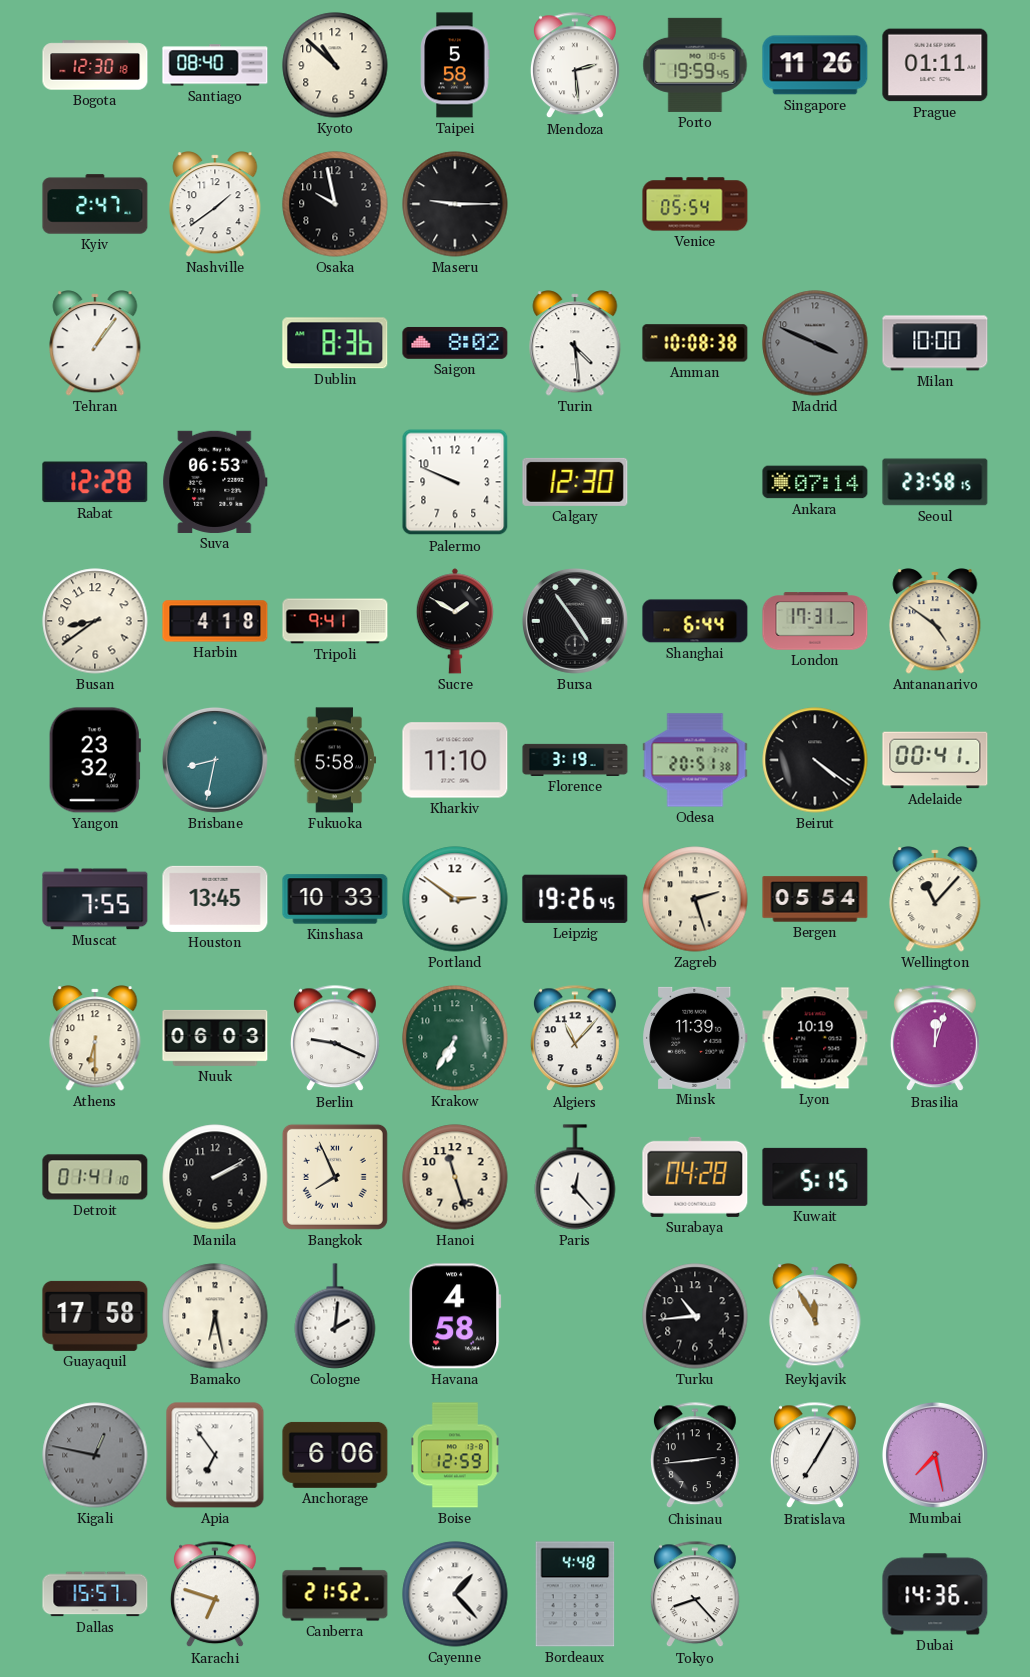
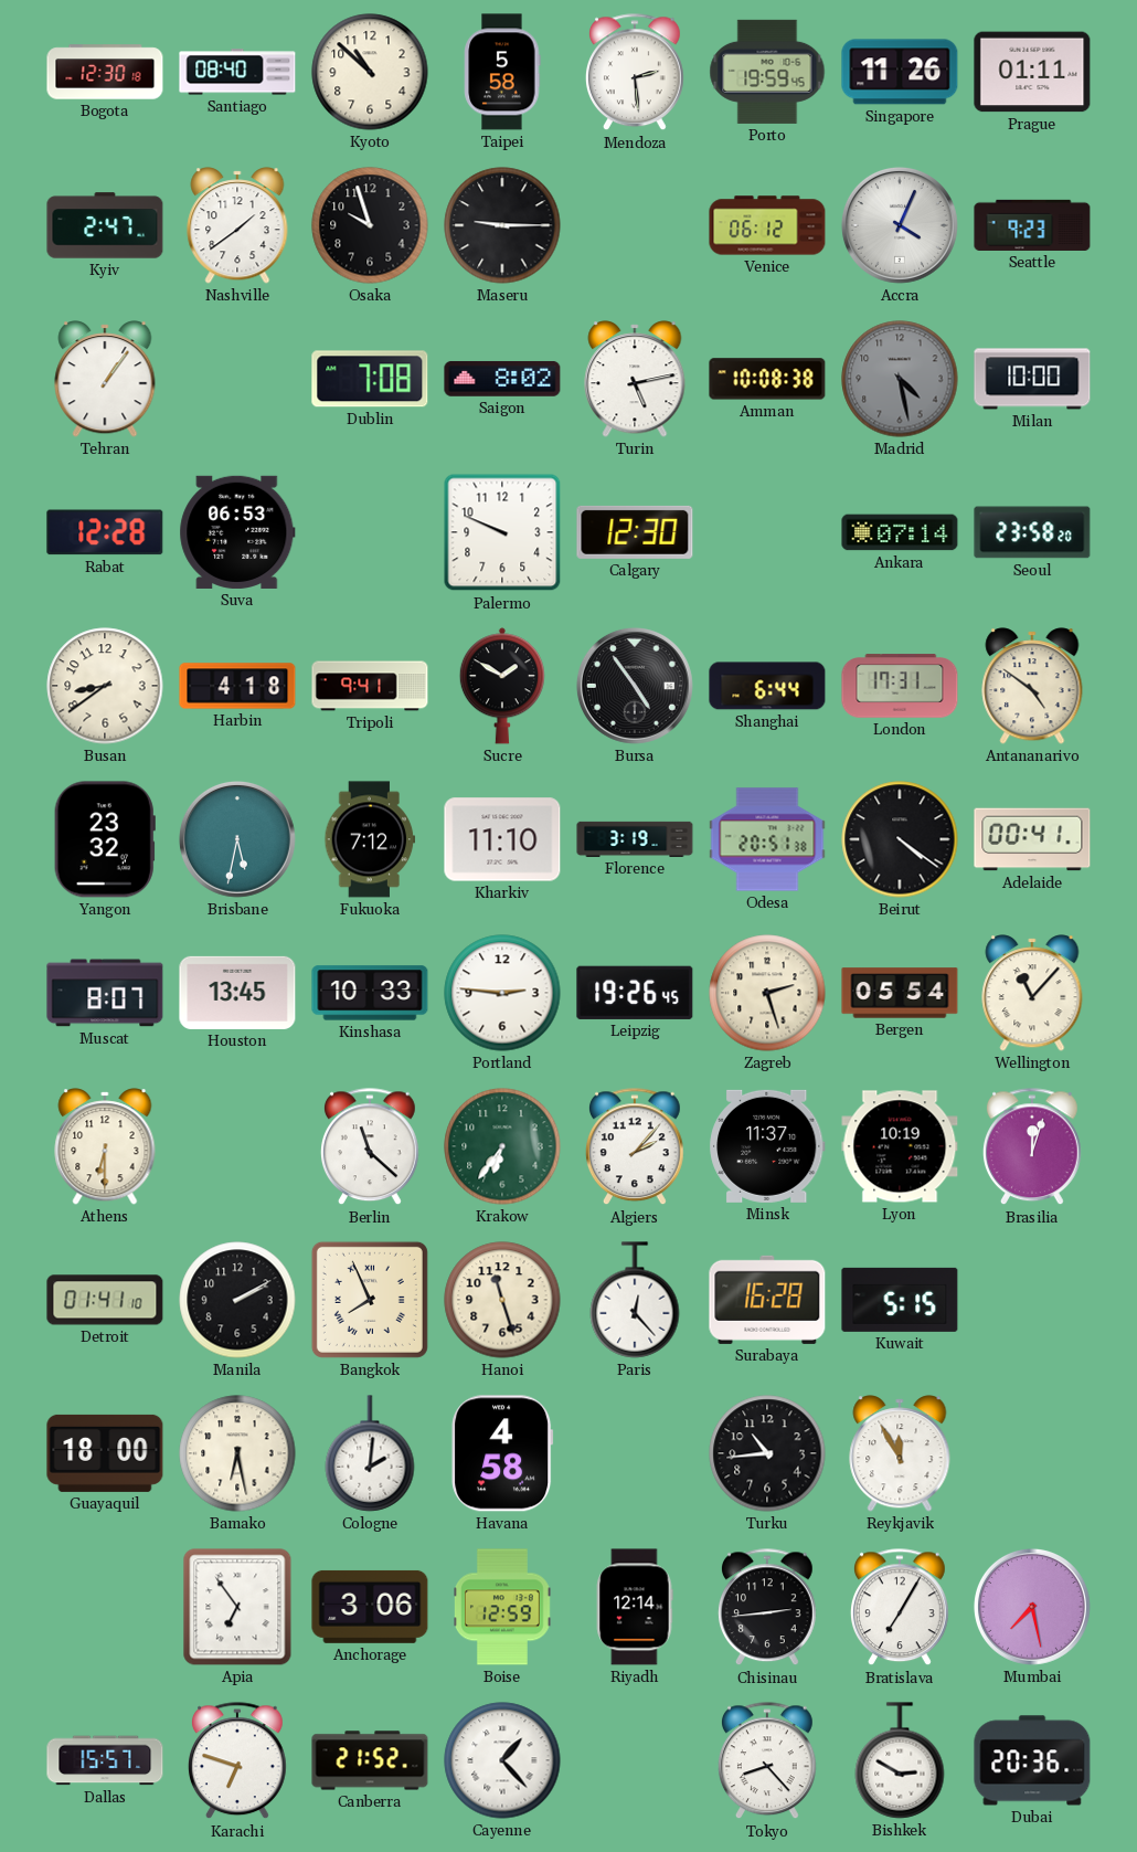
Osaka: 9:58 -> 9:57 (370, 225)
Venice: 05:54 -> 06:12 (767, 225)
Accra: none -> 4:04 (900, 225)
Seattle: none -> 9:23 (1032, 225)
Dublin: 8:36 -> 7:08 (370, 379)
Turin: 4:29 -> 5:13 (635, 379)
Madrid: 3:49 -> 4:28 (900, 379)
Seoul: 23:58:15 -> 23:58:20 (1032, 532)
Brisbane: 8:32 -> 5:32 (237, 839)
Fukuoka: 5:58 -> 7:12 (370, 839)
Muscat: 7:55 -> 8:07 (105, 993)
Portland: 2:51 -> 2:46 (502, 993)
Nuuk: 06:03 -> none (215, 1038)
Berlin: 9:19 -> 11:22 (370, 1147)
Krakow: 6:35 -> 6:36 (502, 1146)
Algiers: 11:07 -> 2:07 (635, 1147)
Minsk: 11:39 -> 11:37 (767, 1146)
Surabaya: 04:28 -> 16:28 (767, 1300)
Guayaquil: 17:58 -> 18:00 (105, 1453)
Kigali: 12:47 -> none (95, 1455)
Anchorage: 6:06 -> 3:06 (370, 1607)
Riyadh: none -> 12:14 (635, 1607)
Bordeaux: 4:48 -> none (575, 1594)
Bishkek: none -> 2:50 (900, 1760)
Dubai: 14:36 -> 20:36 (1032, 1760)
